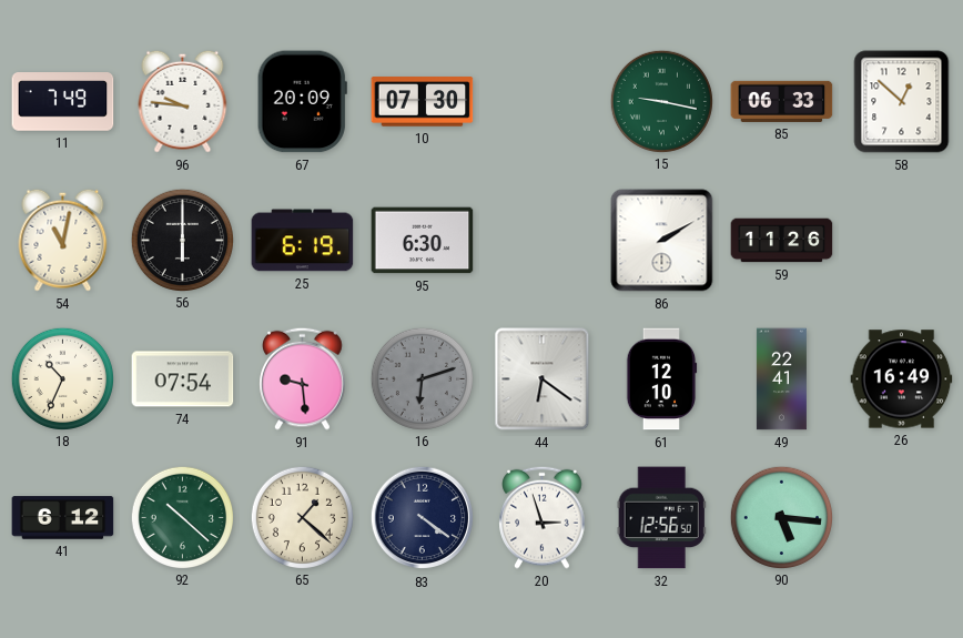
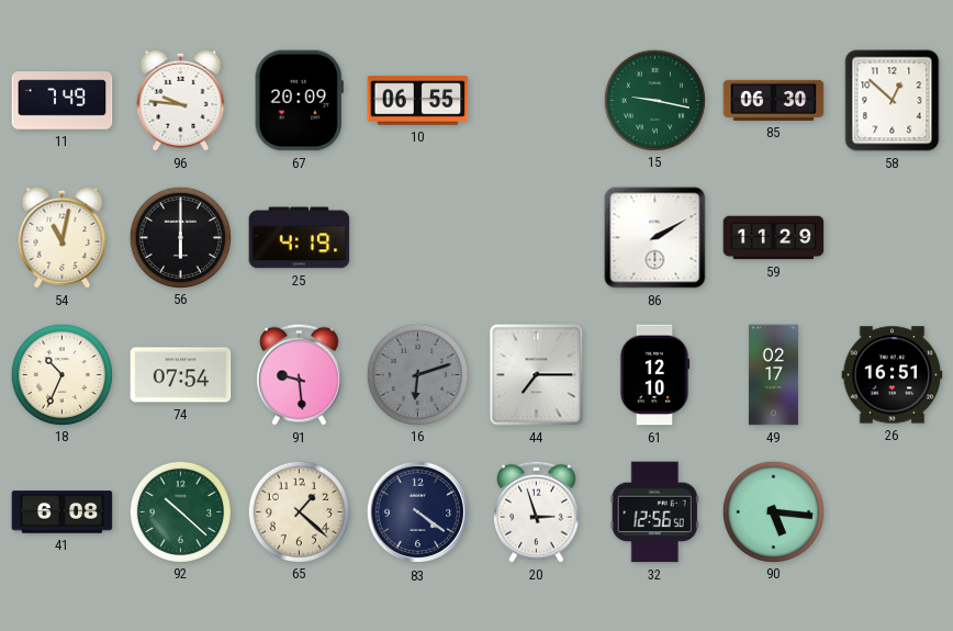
10: 07:30 -> 06:55 (418, 101)
85: 06:33 -> 06:30 (774, 100)
25: 6:19 -> 4:19 (300, 238)
95: 6:30 -> none (423, 241)
59: 11:26 -> 11:29 (774, 238)
44: 6:21 -> 7:15 (537, 375)
49: 22:41 -> 02:17 (773, 375)
26: 16:49 -> 16:51 (893, 375)
41: 6:12 -> 6:08 (63, 512)
